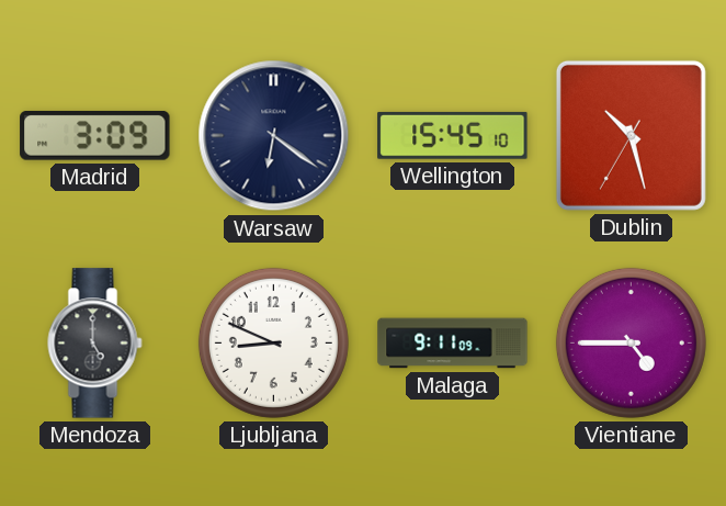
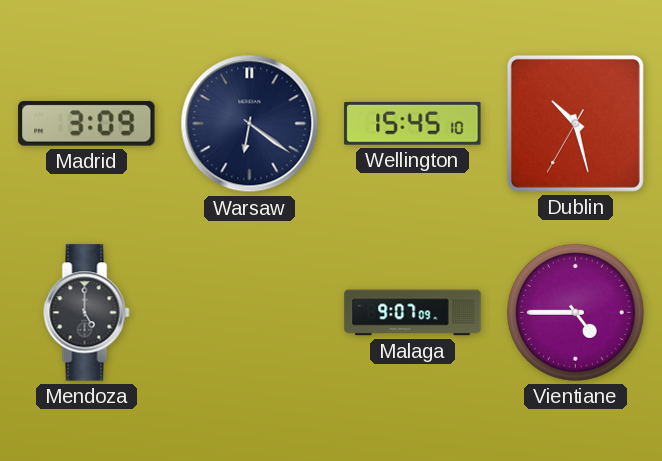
Ljubljana: 8:49 -> none (273, 342)
Malaga: 9:11 -> 9:07 (413, 313)
